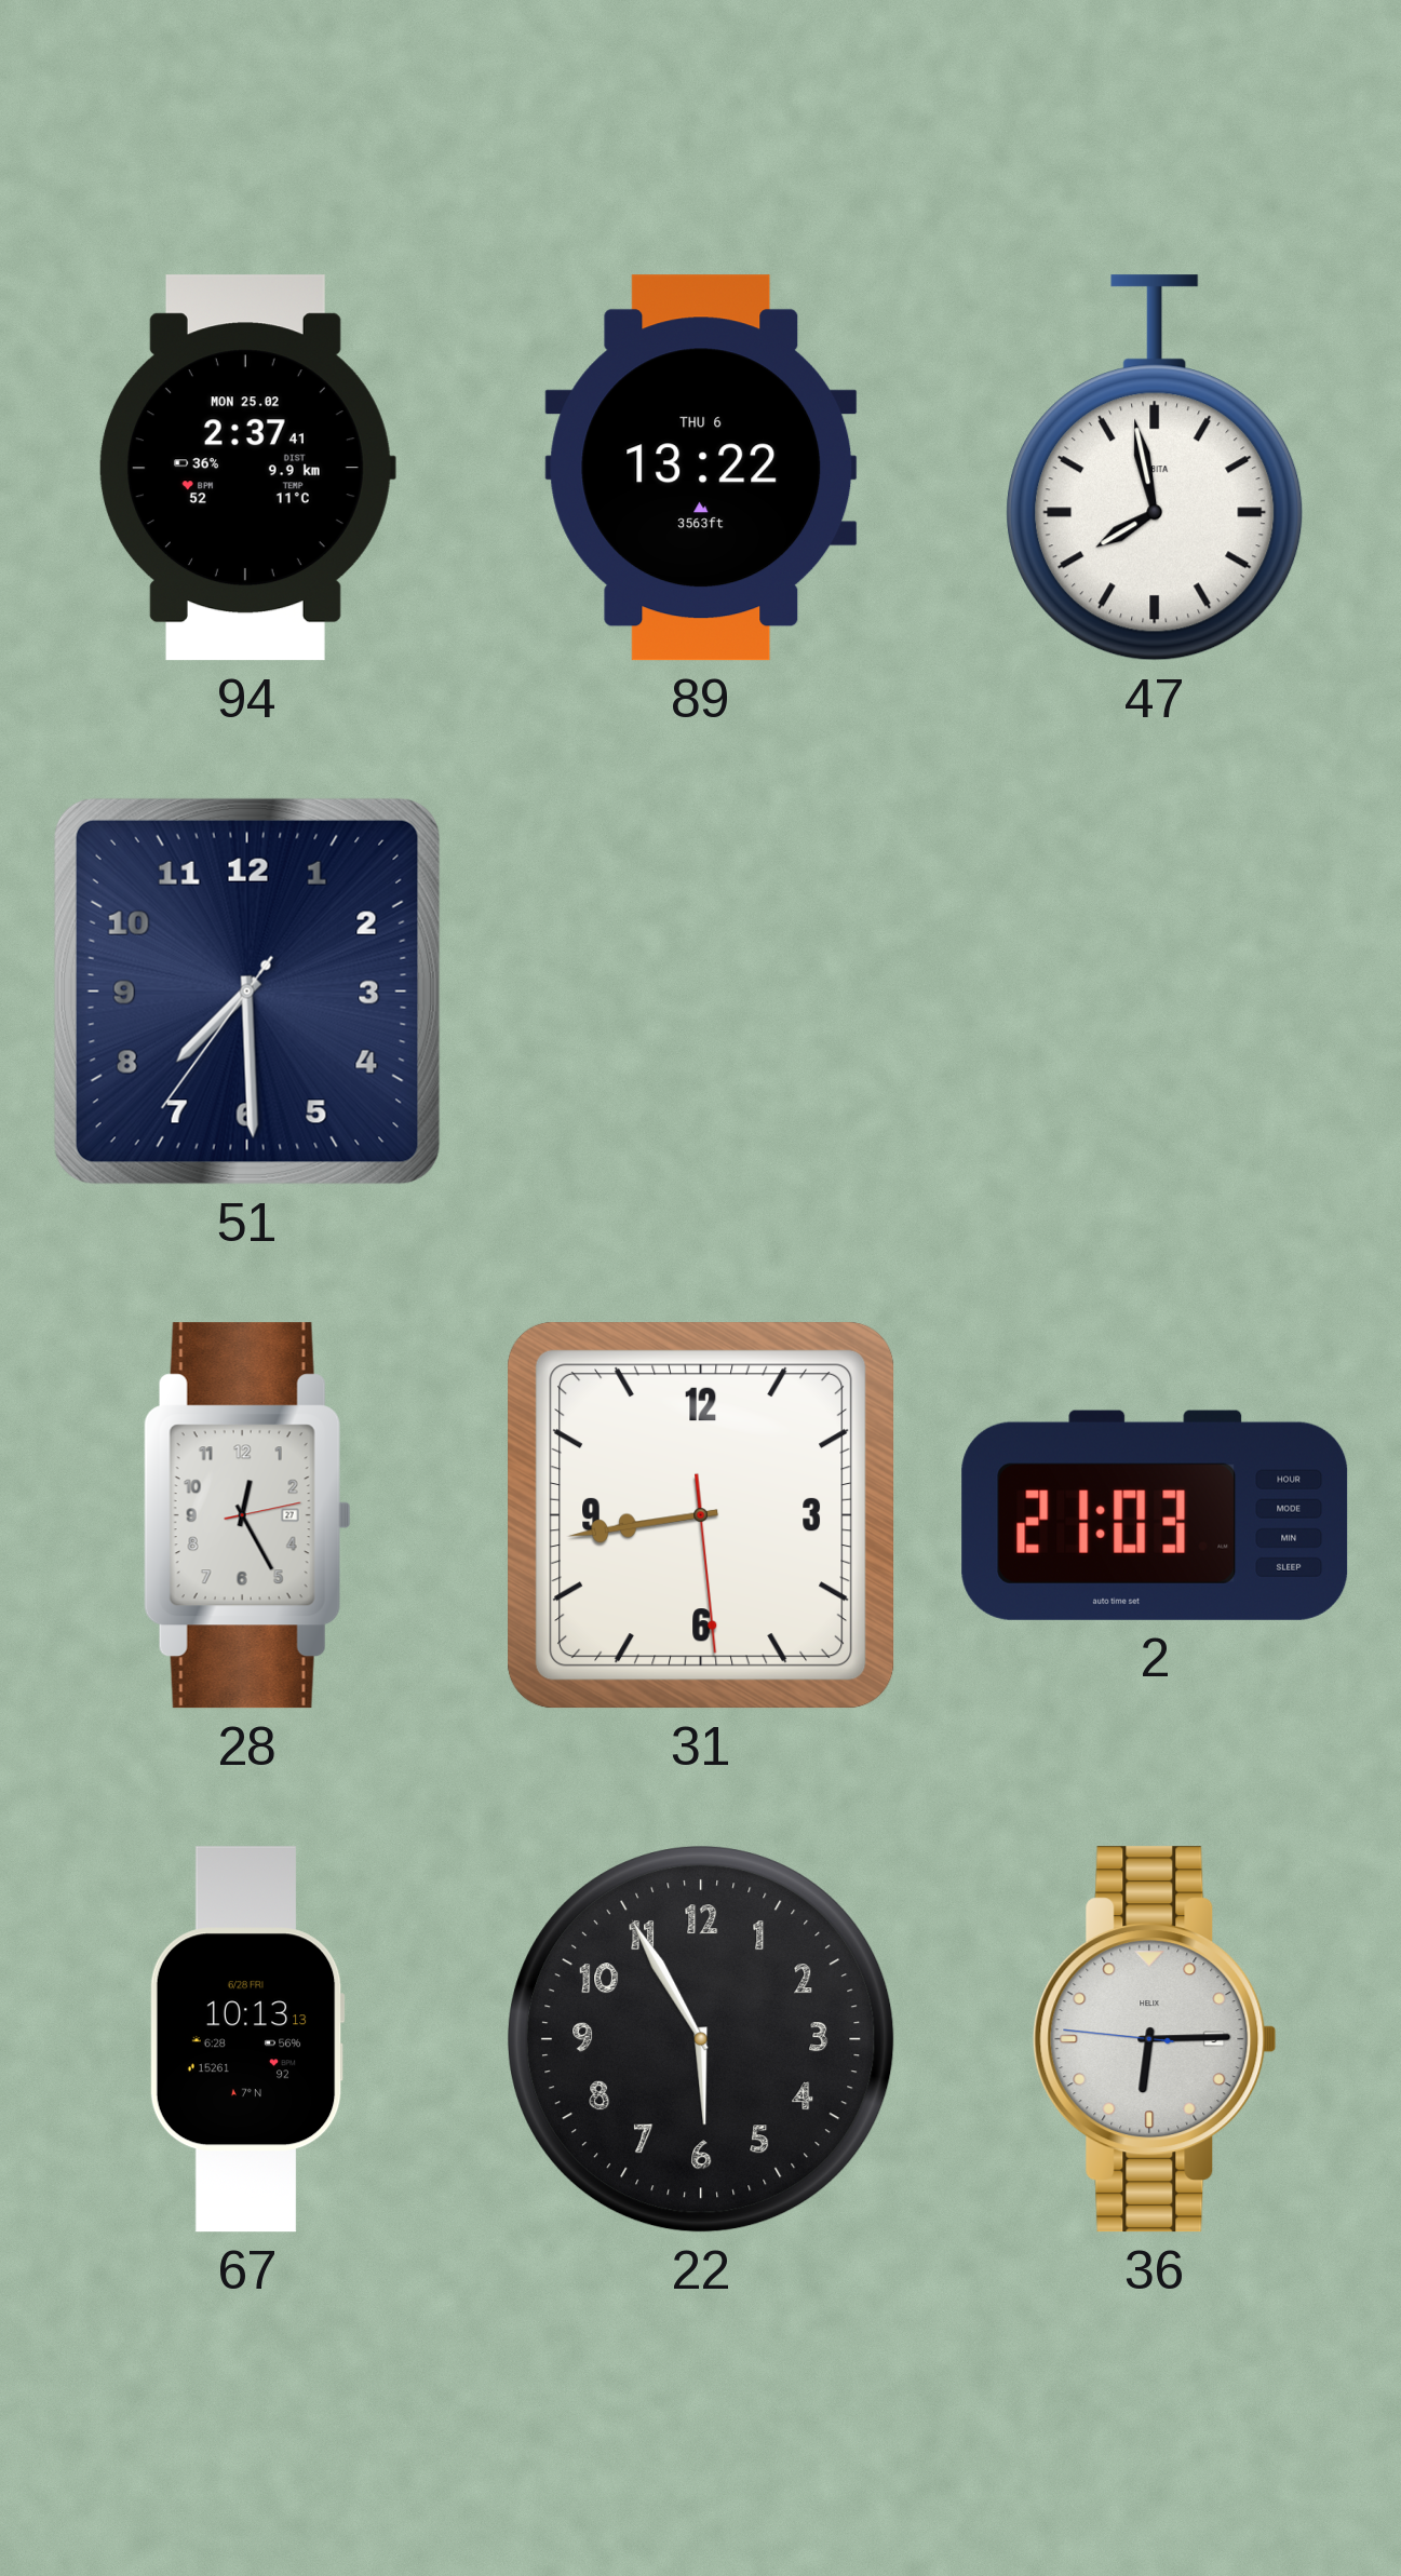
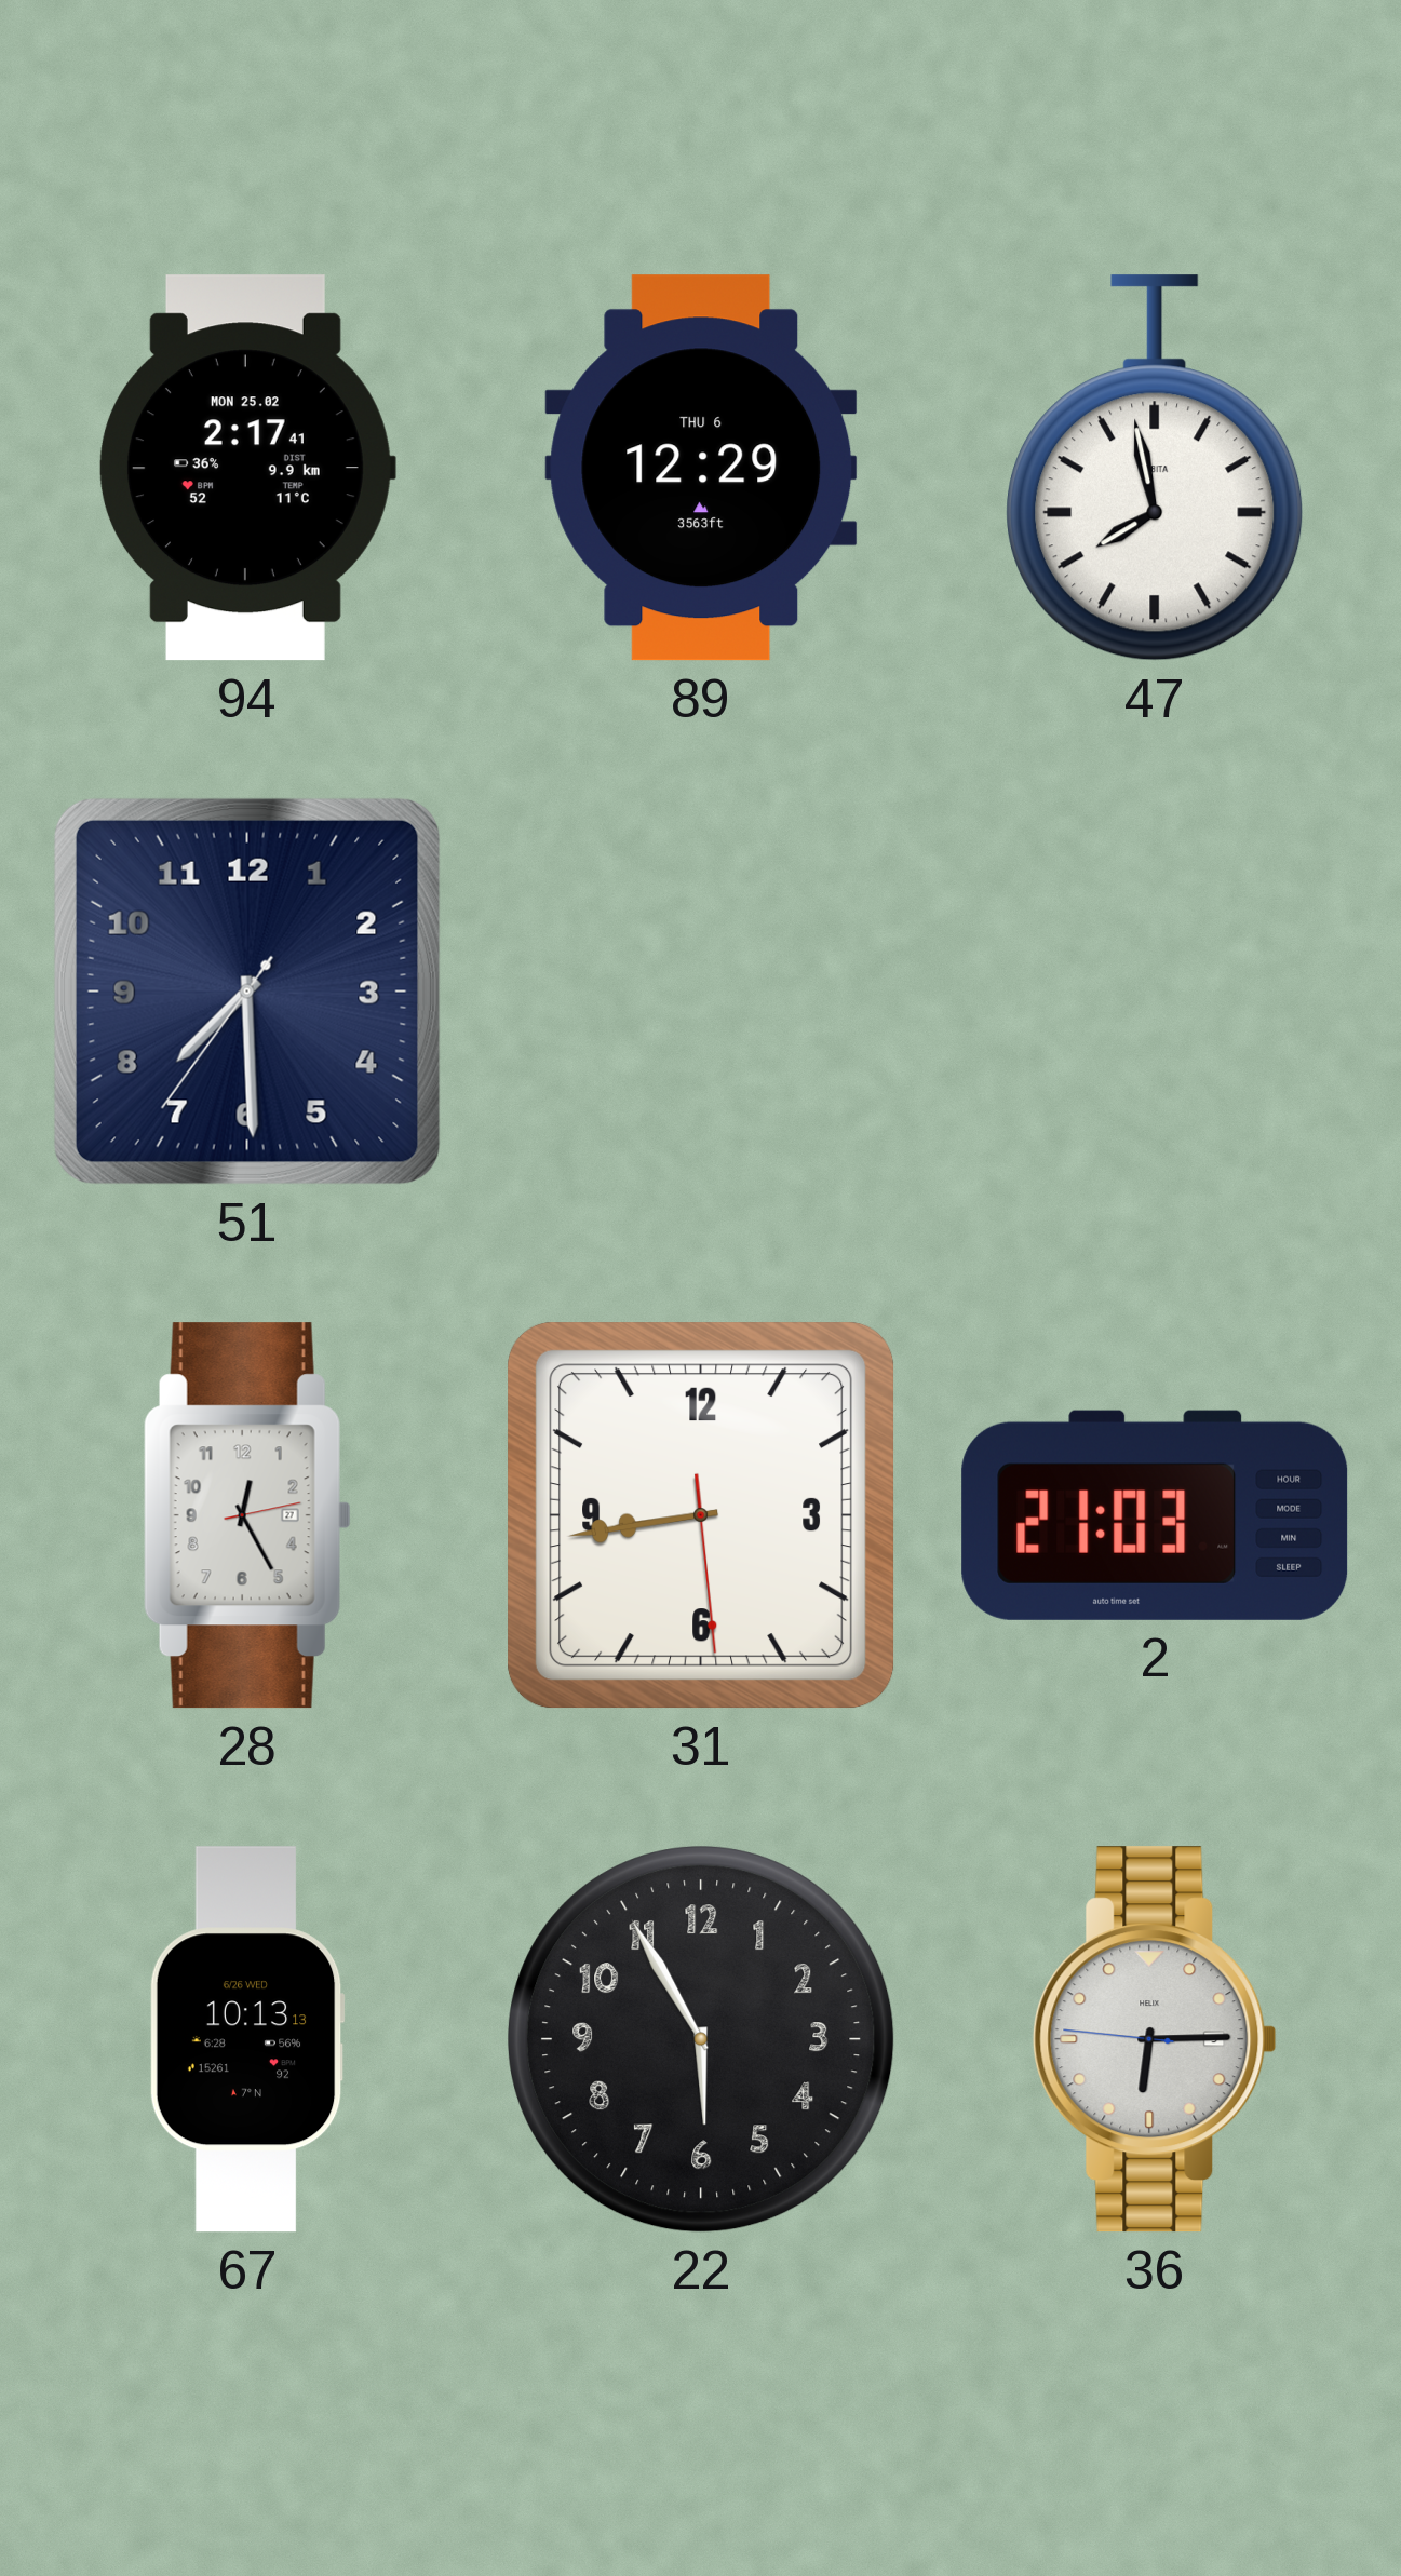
94: 2:37 -> 2:17 (247, 468)
89: 13:22 -> 12:29 (701, 468)
67 date: 6/28 FRI -> 6/26 WED (247, 2039)
